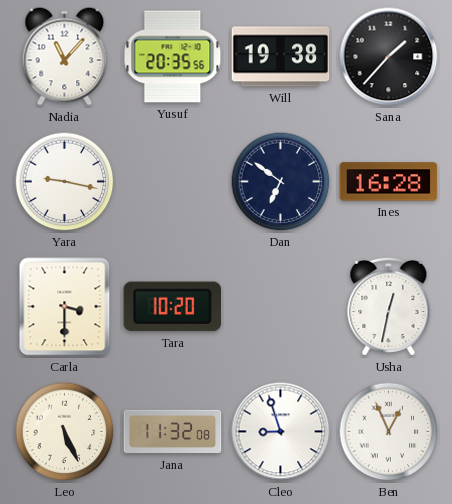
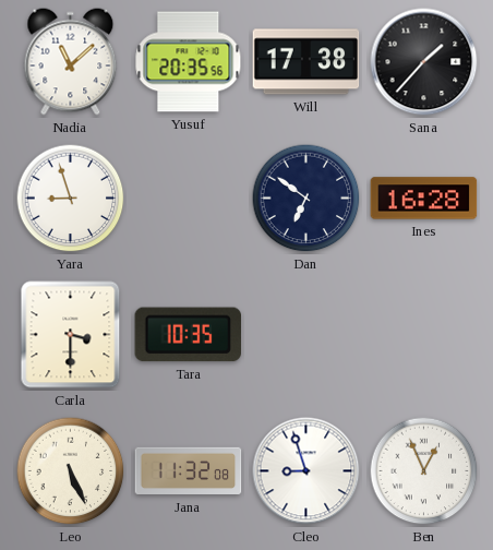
Nadia: 11:07 -> 11:08 (71, 62)
Will: 19:38 -> 17:38 (306, 62)
Yara: 9:17 -> 8:57 (71, 199)
Tara: 10:20 -> 10:35 (189, 335)
Usha: 12:32 -> none (389, 306)
